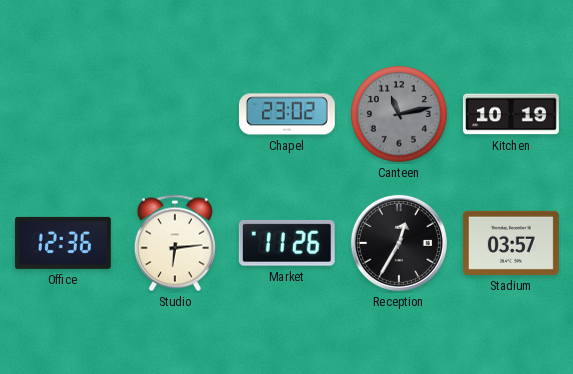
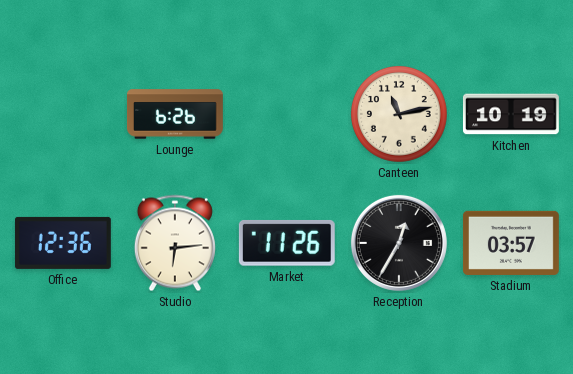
Lounge: none -> 6:26 (175, 114)
Chapel: 23:02 -> none (287, 114)
Canteen dial: grey -> cream (400, 115)
